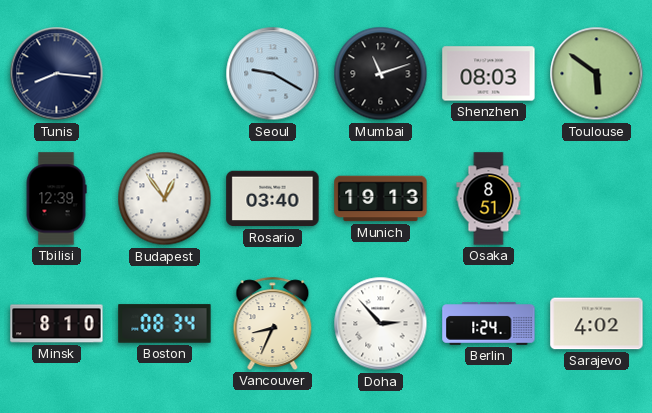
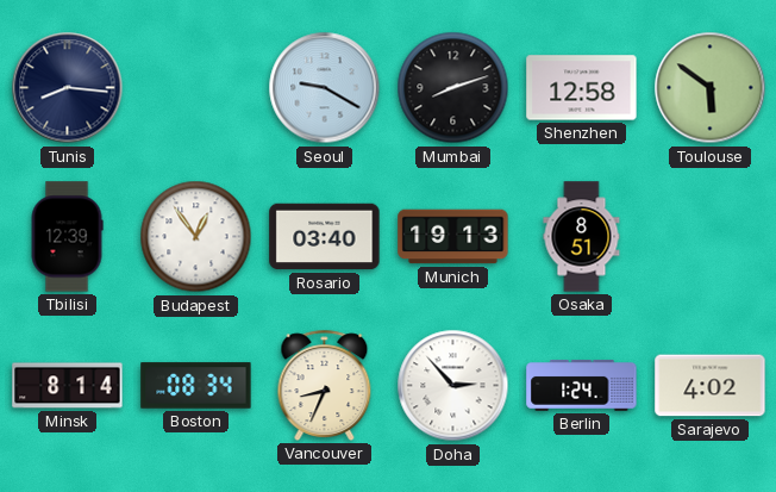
Mumbai: 11:12 -> 8:12 (453, 88)
Shenzhen: 08:03 -> 12:58 (582, 88)
Minsk: 8:10 -> 8:14 (68, 386)
